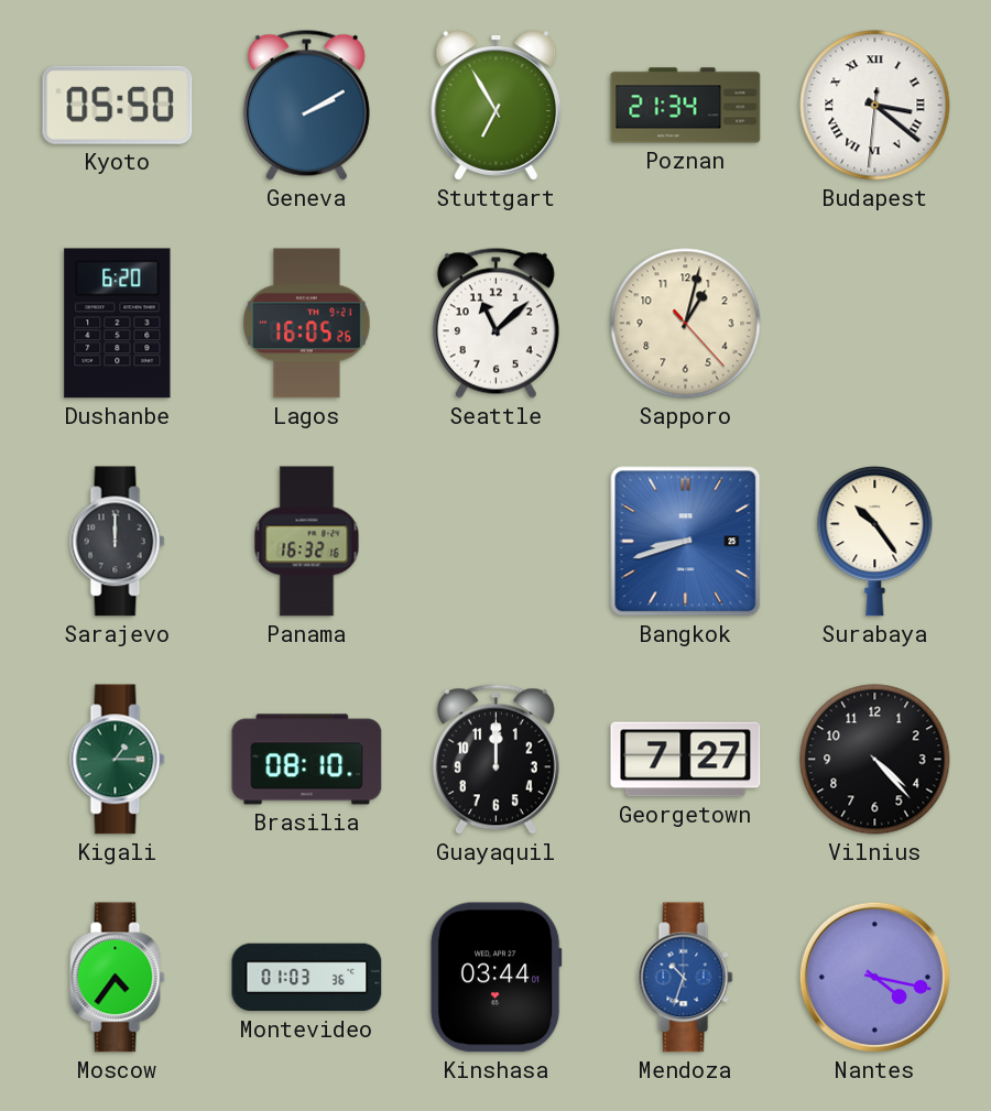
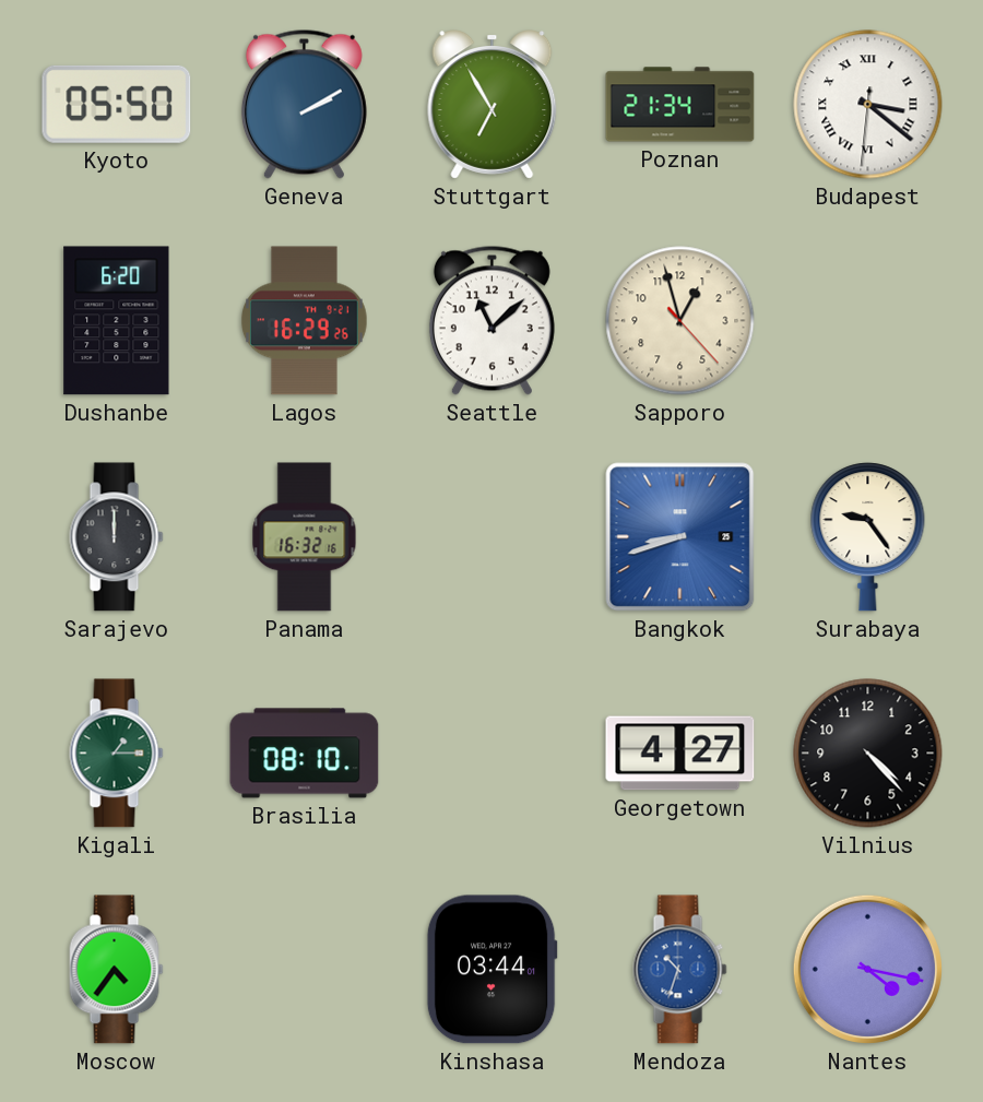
Lagos: 16:05 -> 16:29 (304, 321)
Sapporo: 1:02 -> 12:57 (680, 321)
Surabaya: 10:24 -> 9:24 (868, 537)
Guayaquil: 12:00 -> none (495, 759)
Georgetown: 7:27 -> 4:27 (680, 754)
Montevideo: 01:03 -> none (307, 978)
